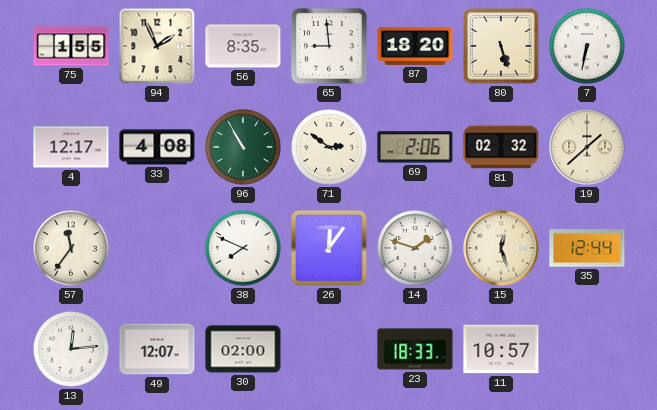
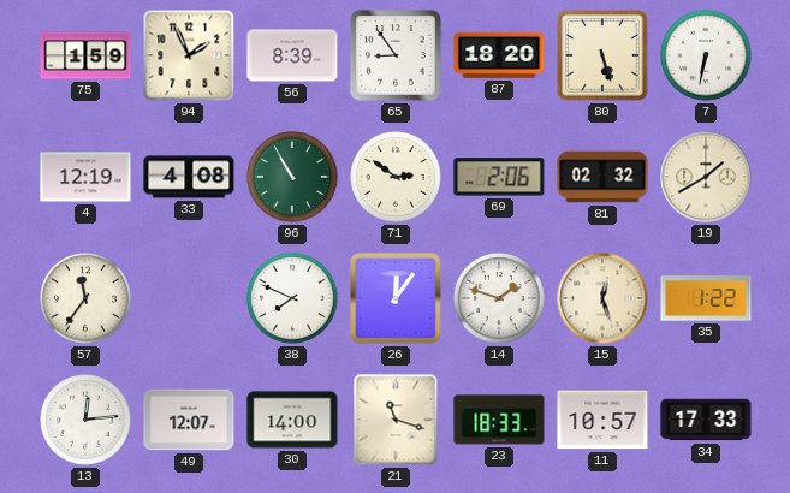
75: 1:55 -> 1:59 (85, 55)
56: 8:35 -> 8:39 (292, 55)
65: 8:59 -> 8:54 (396, 55)
4: 12:17 -> 12:19 (85, 177)
19: 1:38 -> 1:40 (706, 177)
35: 12:44 -> 1:22 (706, 298)
30: 02:00 -> 14:00 (292, 420)
21: none -> 11:18 (396, 420)
34: none -> 17:33 (706, 420)
